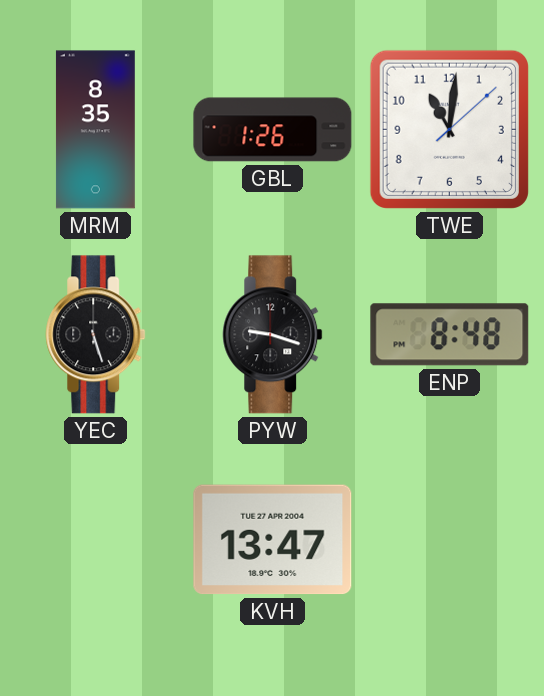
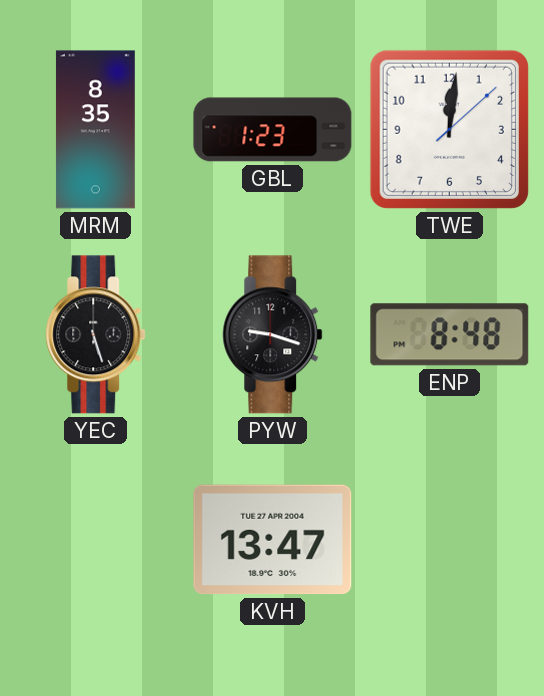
GBL: 1:26 -> 1:23 (273, 130)
TWE: 11:01 -> 12:01 (449, 129)
